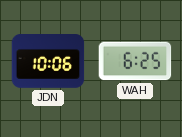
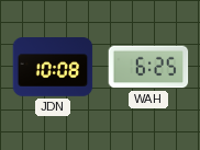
JDN: 10:06 -> 10:08 (53, 68)
